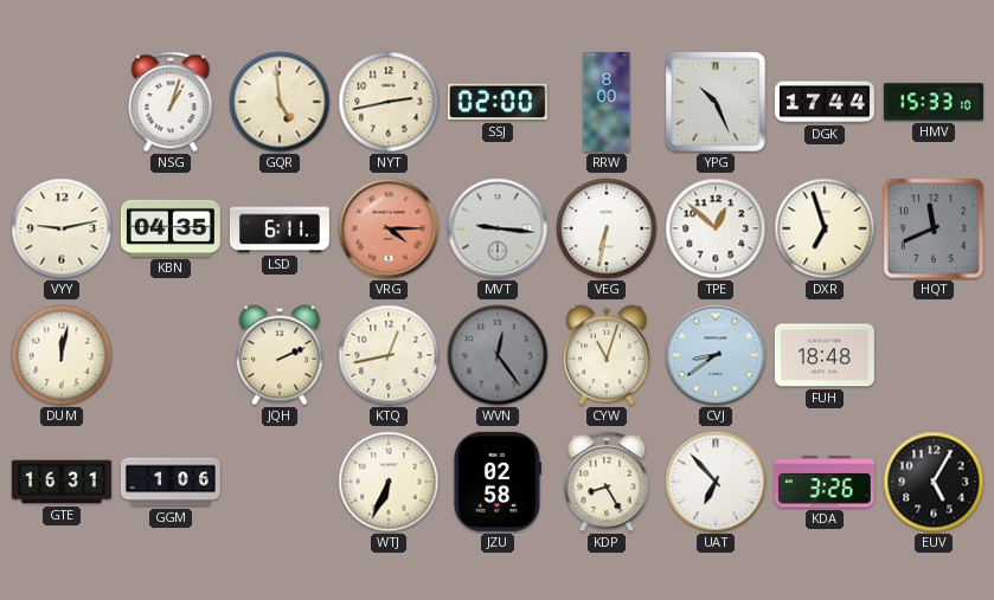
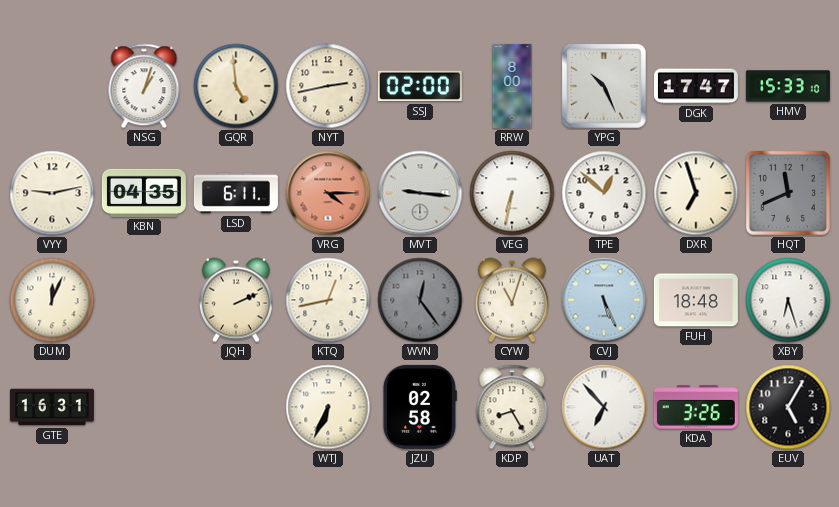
DGK: 17:44 -> 17:47 (696, 86)
DUM: 12:02 -> 12:04 (52, 300)
CVJ: 8:39 -> 5:26 (604, 300)
XBY: none -> 6:27 (788, 300)
GGM: 1:06 -> none (171, 482)
